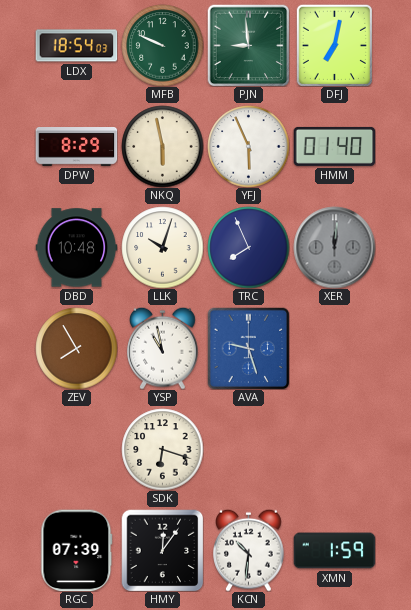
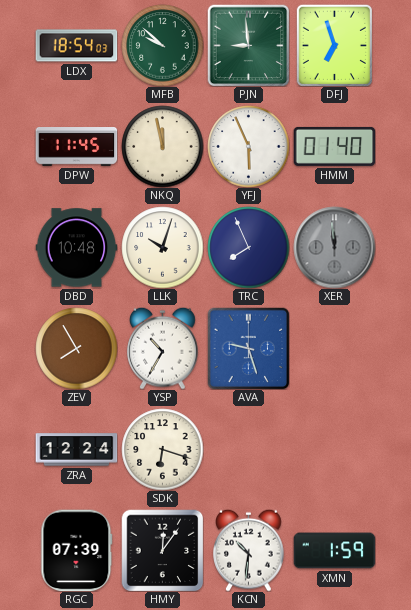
MFB: 9:49 -> 9:52 (162, 45)
DFJ: 7:02 -> 6:57 (334, 45)
DPW: 8:29 -> 11:45 (76, 147)
NKQ: 5:58 -> 11:58 (162, 146)
XER: 12:01 -> 11:59 (334, 247)
YSP: 10:58 -> 10:35 (163, 348)
ZRA: none -> 12:24 (76, 450)
